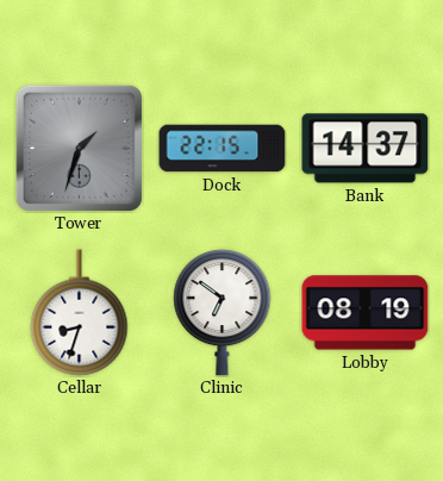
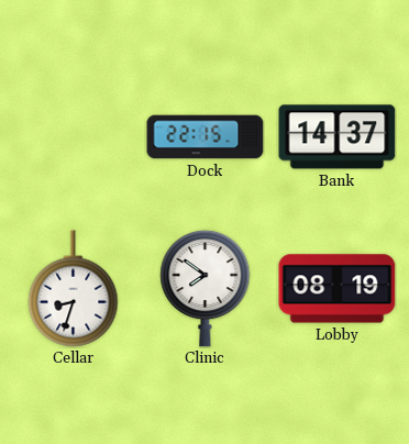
Tower: 1:33 -> none (79, 148)
Clinic: 6:51 -> 7:51 (206, 288)
